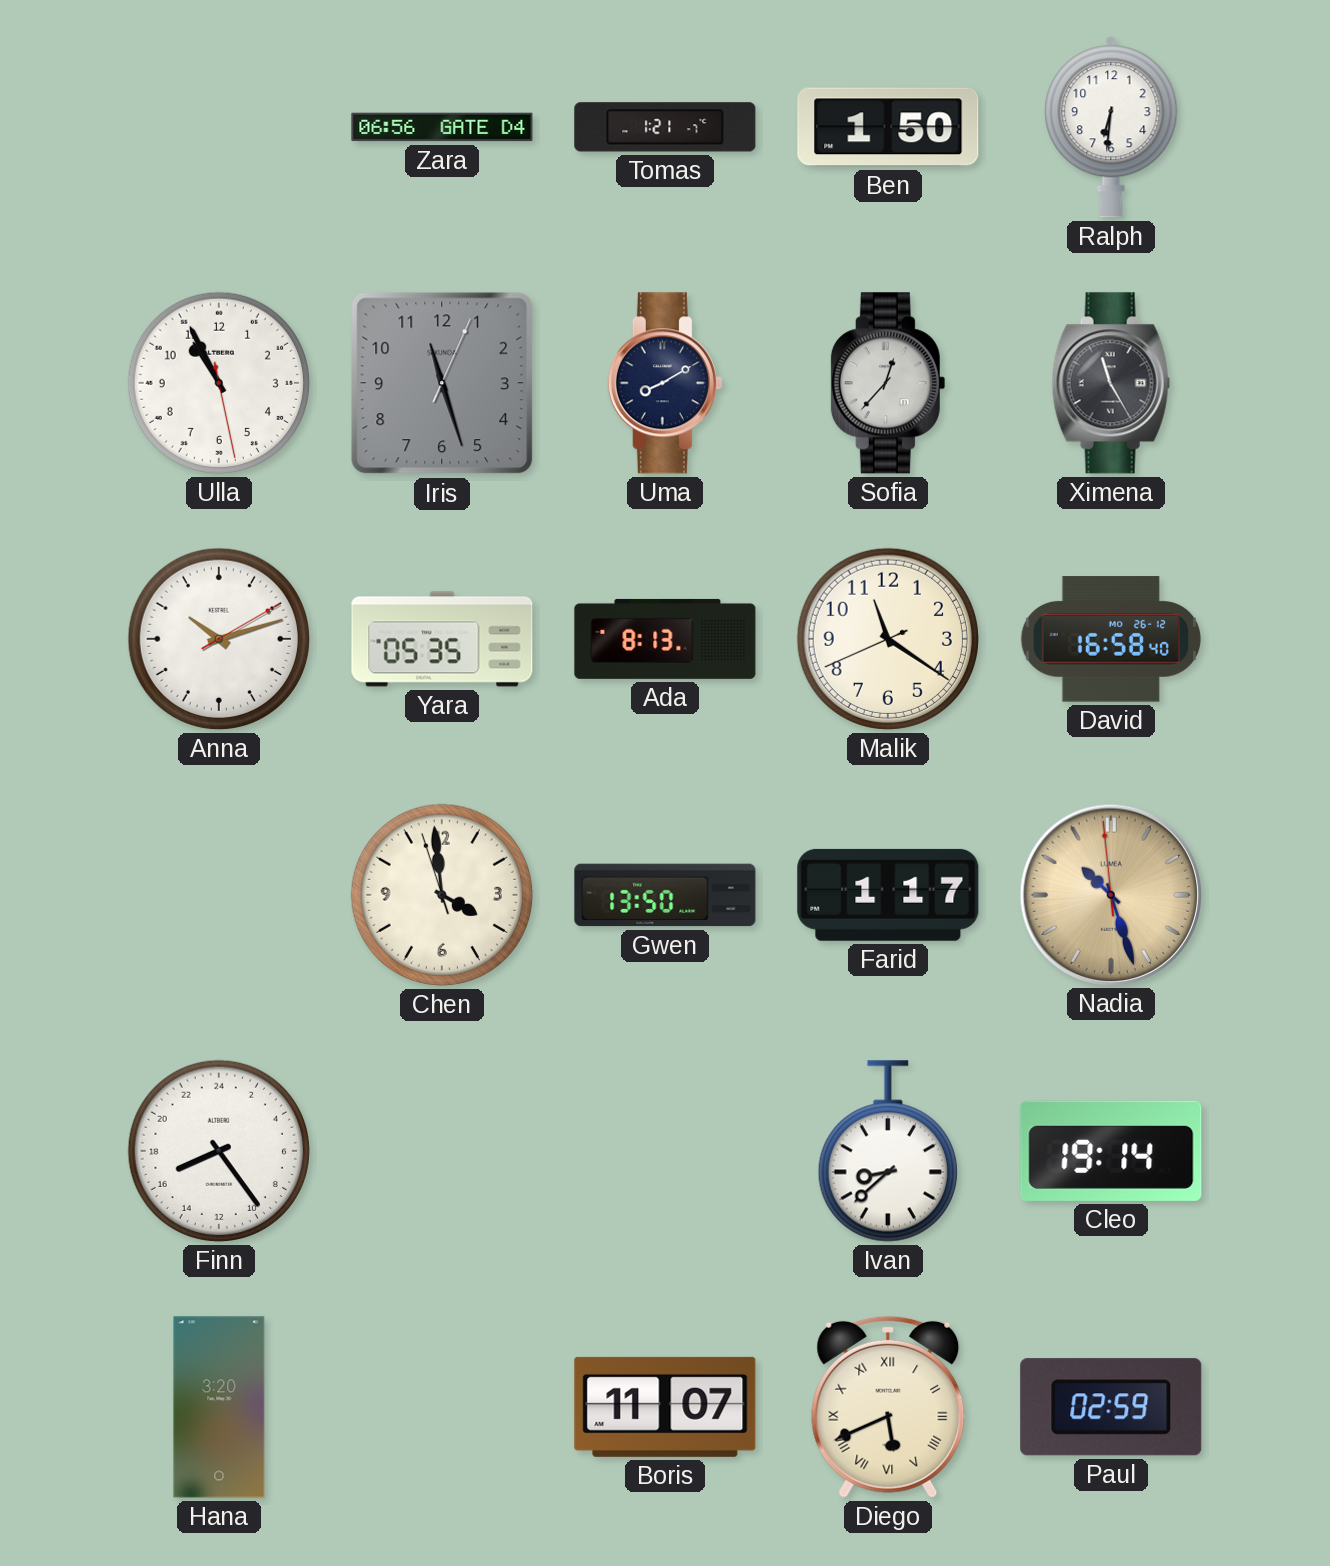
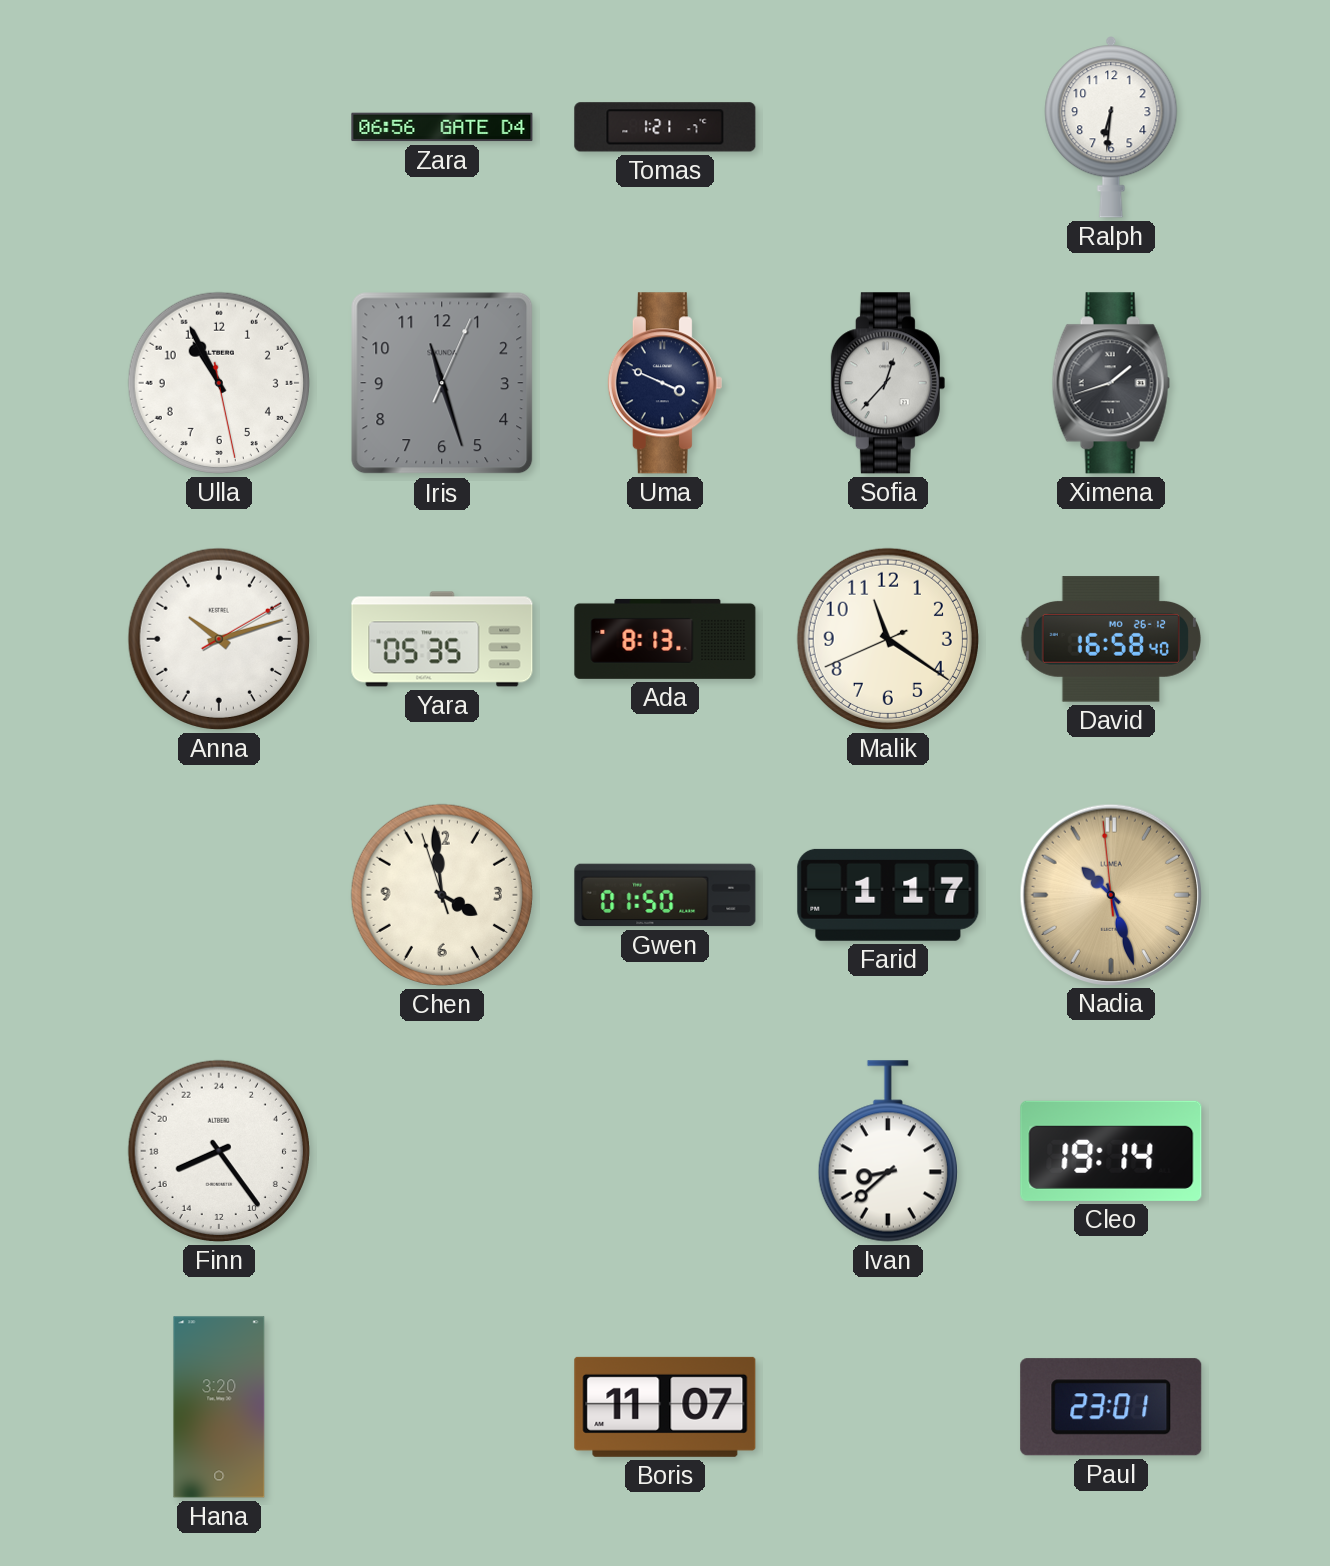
Ben: 1:50 -> none (888, 127)
Uma: 8:10 -> 3:49 (665, 383)
Ximena: 11:25 -> 1:42 (1111, 383)
Gwen: 13:50 -> 01:50 (665, 895)
Diego: 5:41 -> none (888, 1407)
Paul: 02:59 -> 23:01 (1111, 1407)
